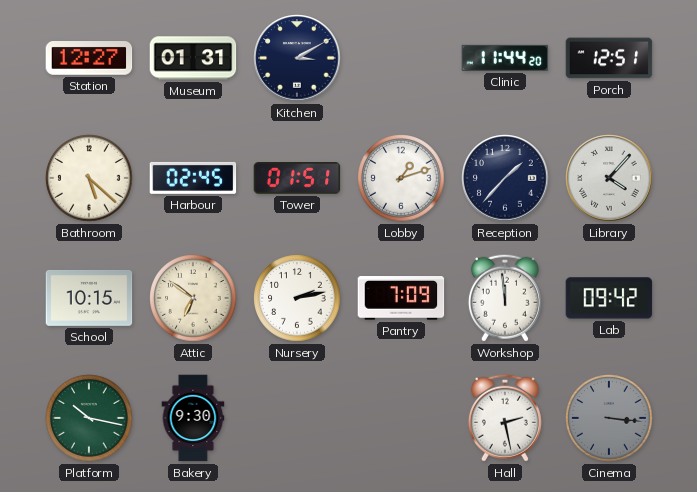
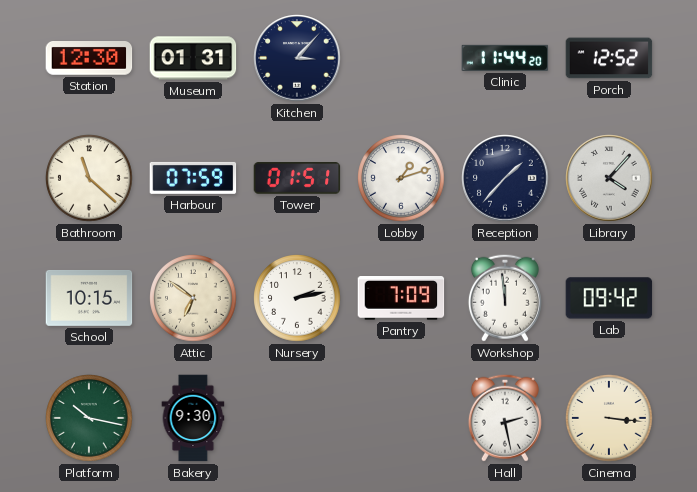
Station: 12:27 -> 12:30 (89, 59)
Kitchen: 3:10 -> 3:07 (297, 58)
Porch: 12:51 -> 12:52 (609, 58)
Bathroom: 5:22 -> 11:22 (89, 178)
Harbour: 02:45 -> 07:59 (193, 178)
Cinema dial: grey -> cream (609, 418)
